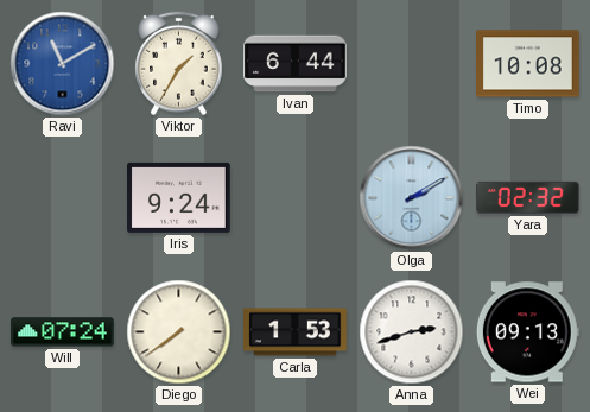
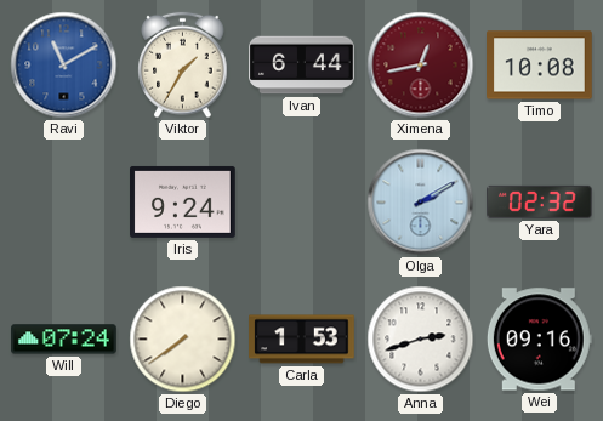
Ximena: none -> 12:43 (421, 66)
Wei: 09:13 -> 09:16 (539, 340)
